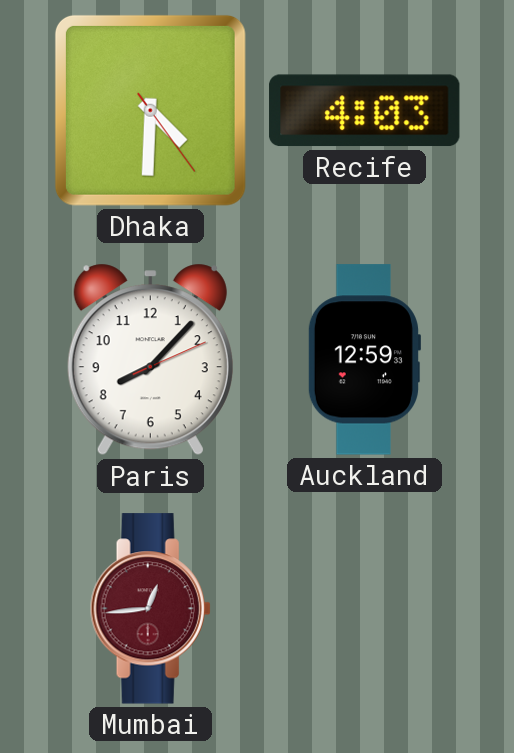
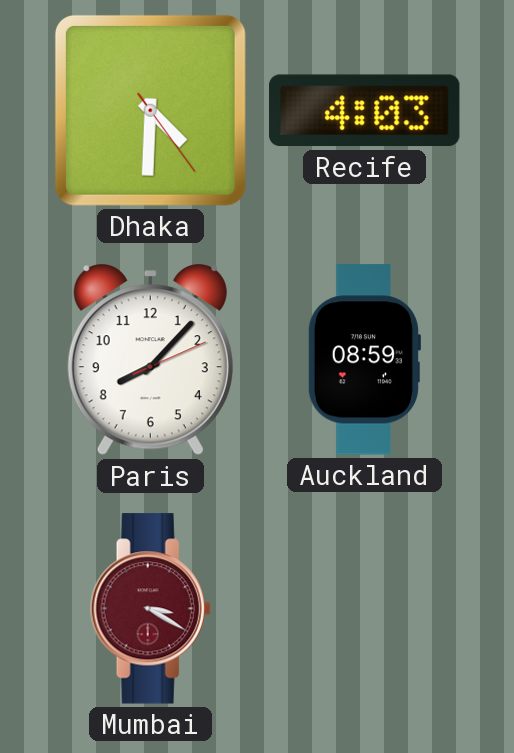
Auckland: 12:59 -> 08:59 (363, 360)
Mumbai: 12:44 -> 3:20 (150, 609)
